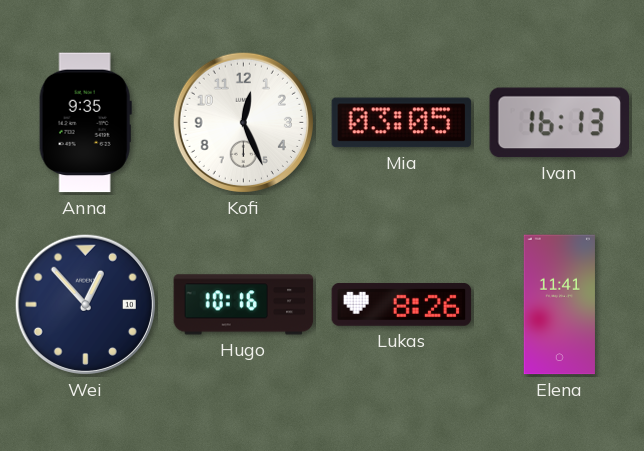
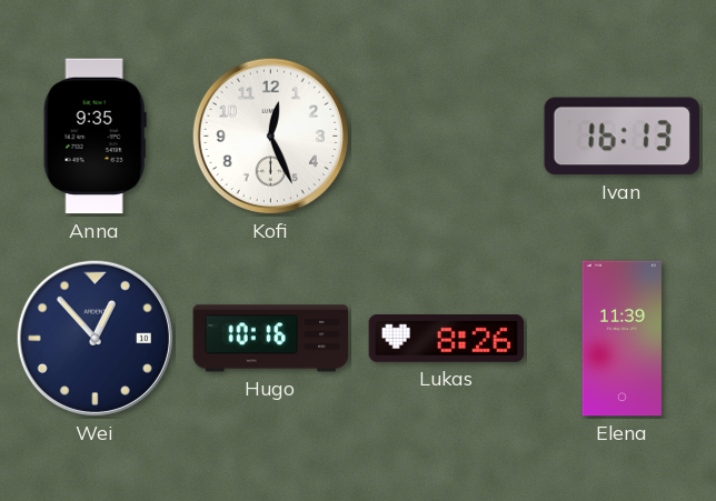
Mia: 03:05 -> none (402, 123)
Elena: 11:41 -> 11:39 (621, 339)
